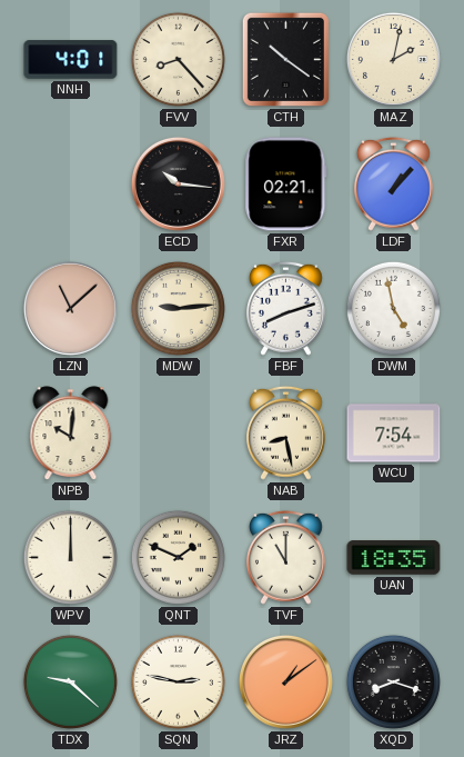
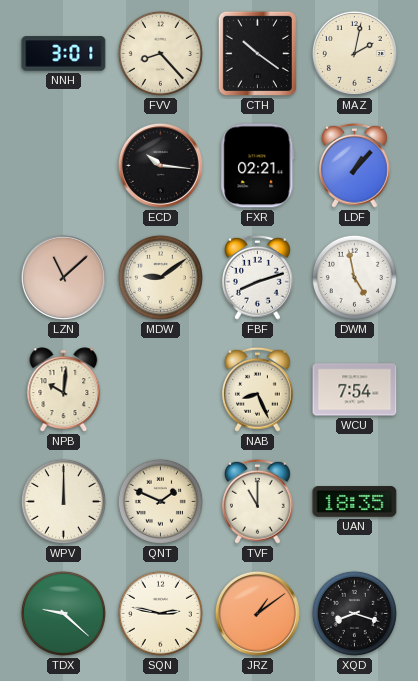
NNH: 4:01 -> 3:01 (64, 54)
MDW: 9:14 -> 9:09 (160, 277)
NAB: 8:28 -> 8:26 (257, 389)
